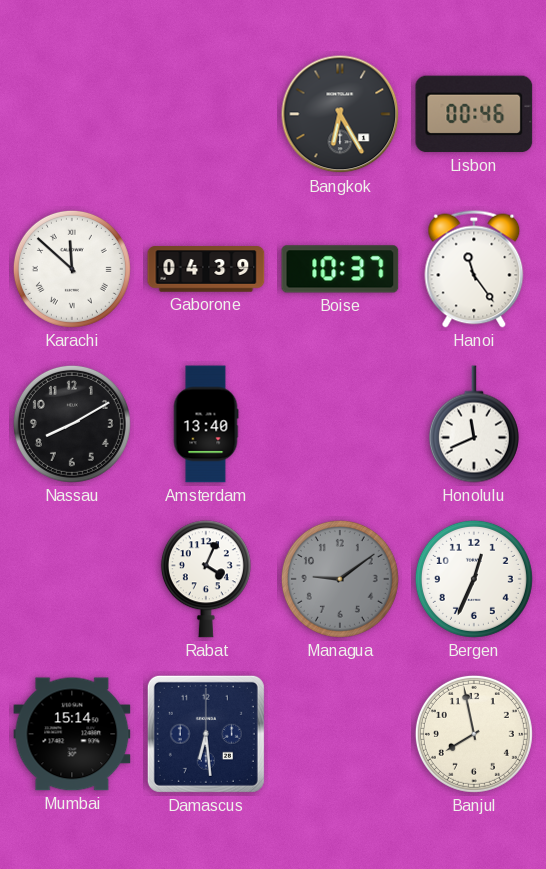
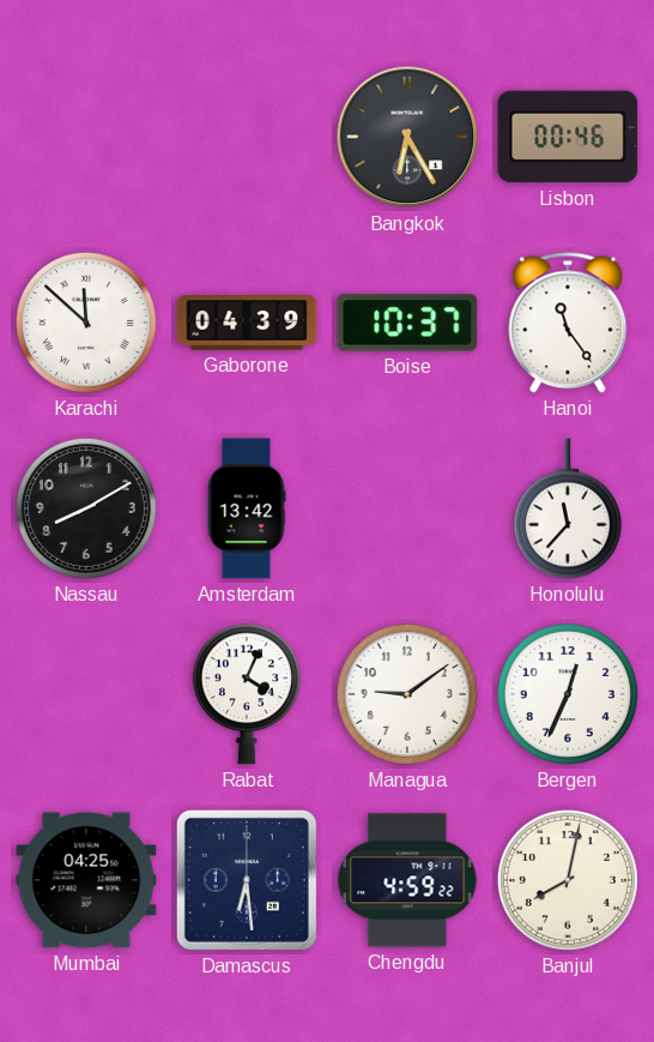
Amsterdam: 13:40 -> 13:42 (247, 508)
Honolulu: 11:41 -> 11:37 (568, 508)
Managua dial: grey -> white (407, 694)
Mumbai: 15:14 -> 04:25 (86, 880)
Chengdu: none -> 4:59 (407, 880)
Banjul: 7:58 -> 8:02 (568, 880)
